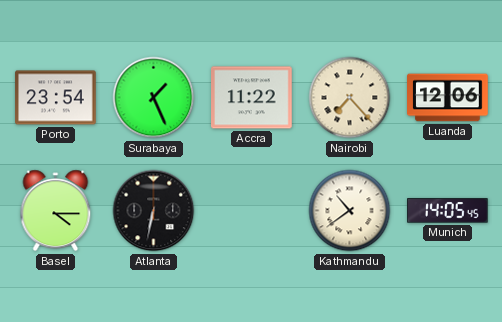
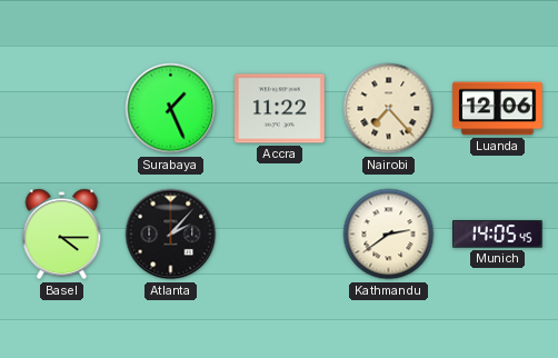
Porto: 23:54 -> none (56, 98)
Atlanta: 6:32 -> 2:07 (171, 235)
Kathmandu: 10:39 -> 2:39 (389, 235)
